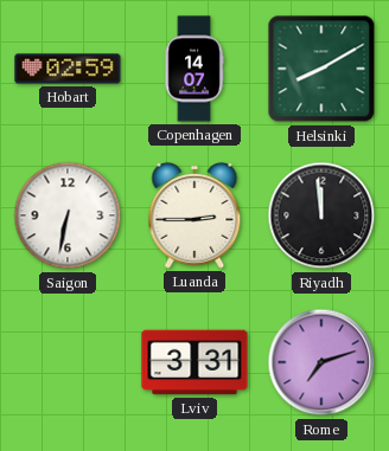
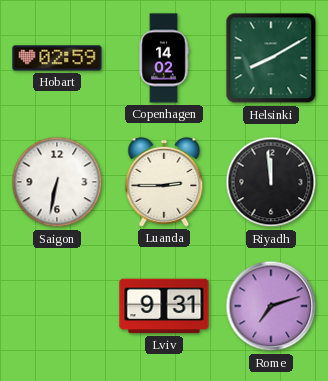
Copenhagen: 14:07 -> 14:02 (164, 58)
Lviv: 3:31 -> 9:31 (164, 306)
